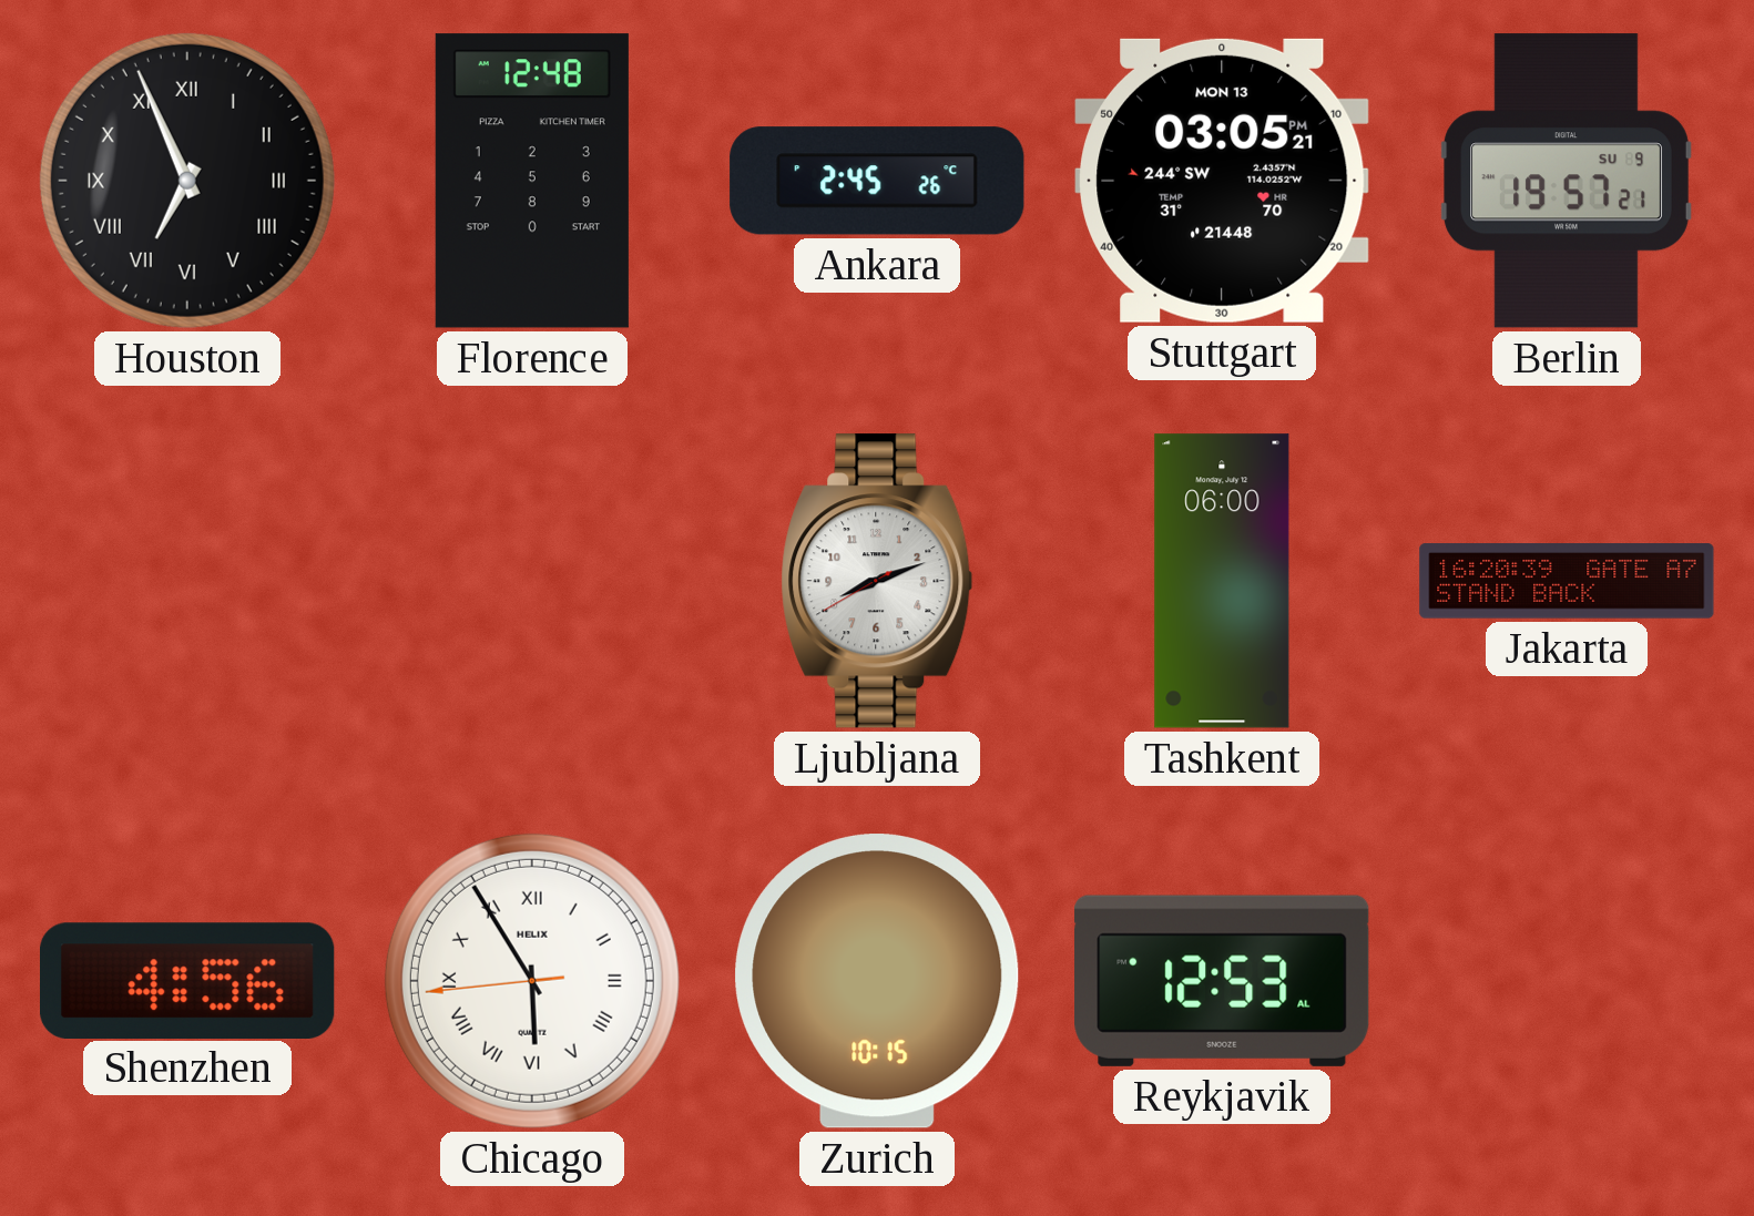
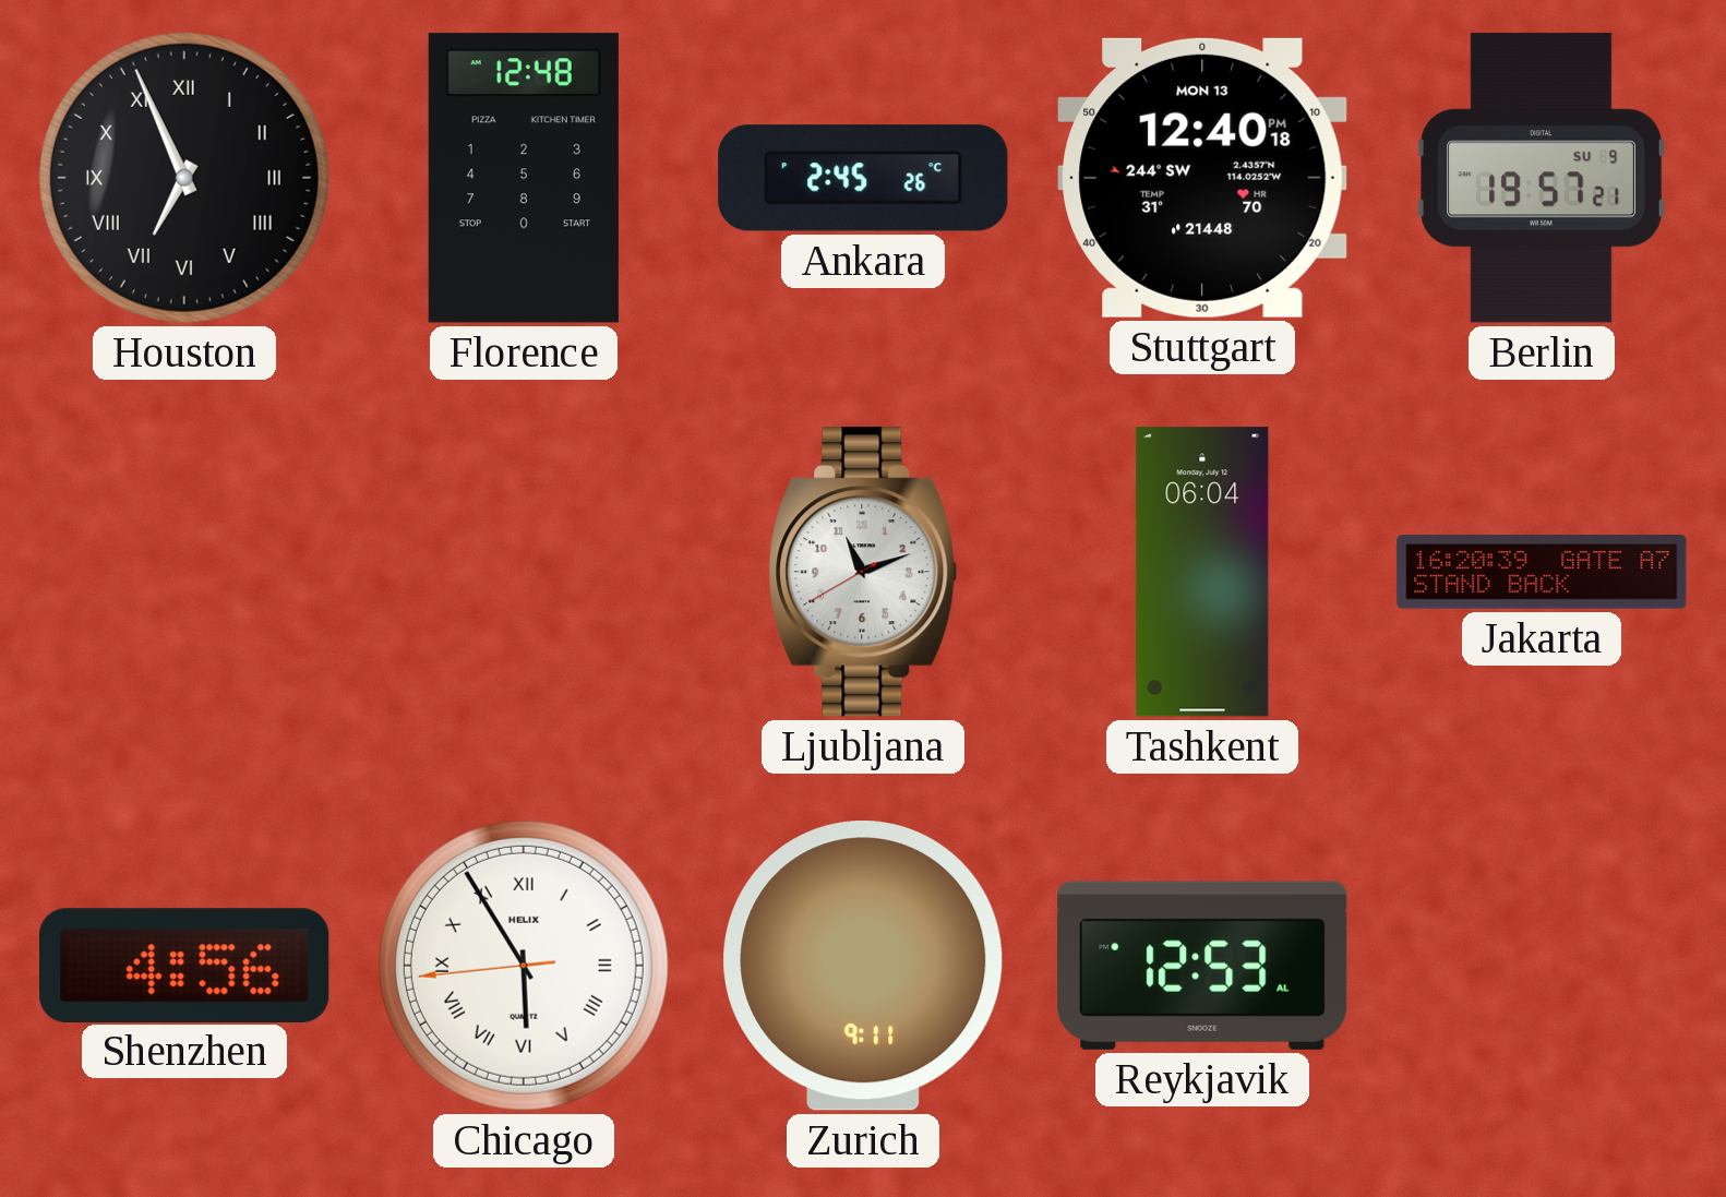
Stuttgart: 03:05 -> 12:40 (1202, 178)
Ljubljana: 8:11 -> 11:11 (863, 572)
Tashkent: 06:00 -> 06:04 (1202, 572)
Zurich: 10:15 -> 9:11 (863, 966)
